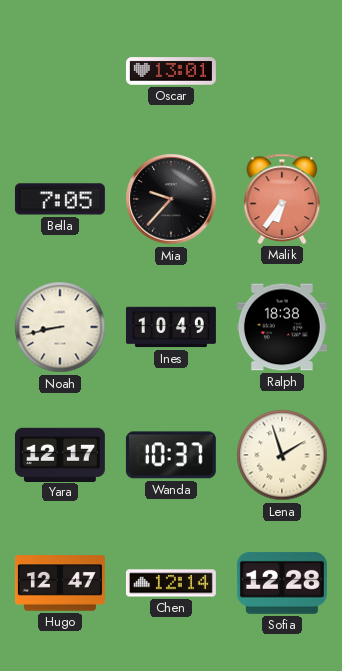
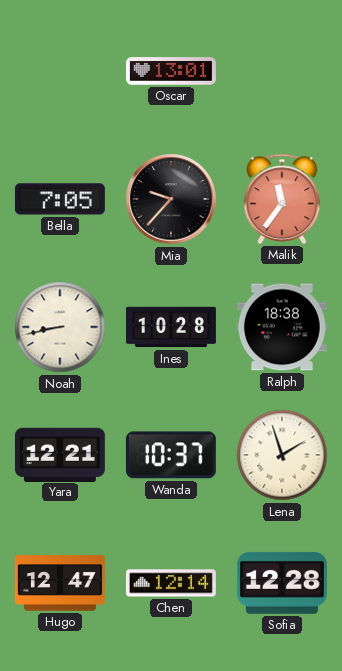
Malik: 6:36 -> 11:36 (282, 199)
Ines: 10:49 -> 10:28 (171, 327)
Yara: 12:17 -> 12:21 (60, 454)
